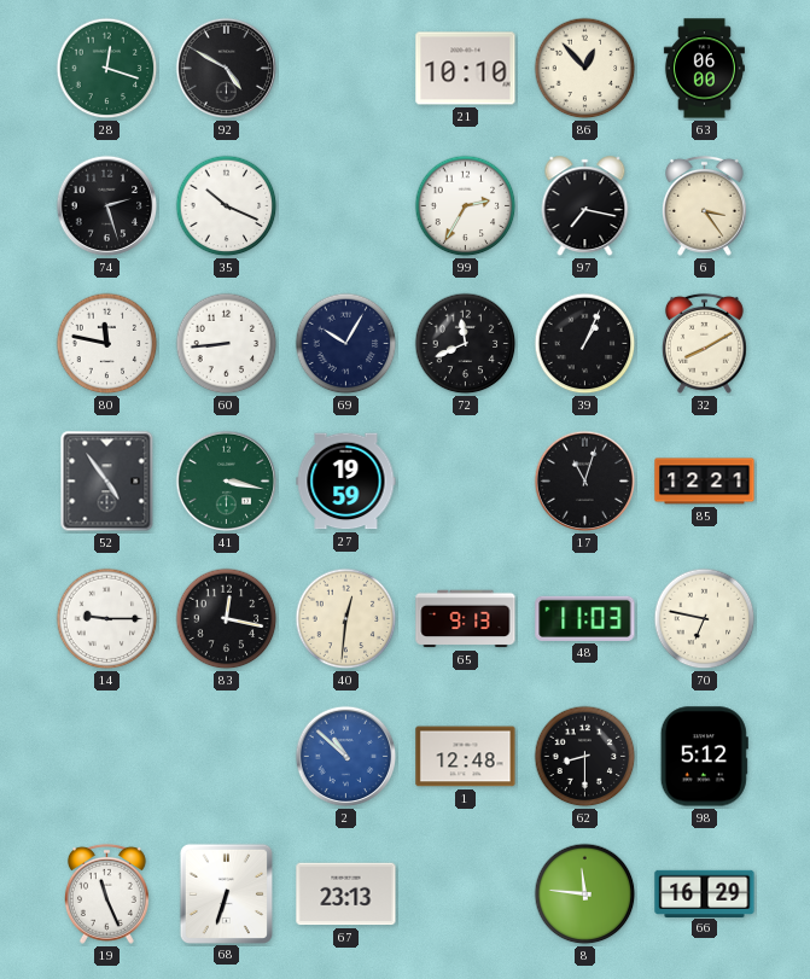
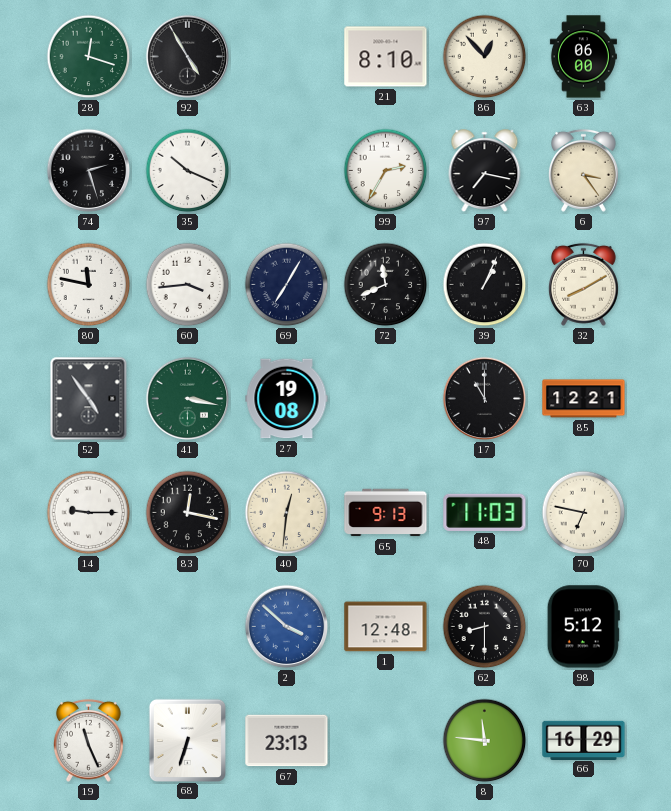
92: 4:50 -> 4:55 (188, 57)
21: 10:10 -> 8:10 (386, 57)
60: 8:44 -> 3:44 (188, 285)
69: 10:05 -> 7:05 (287, 285)
27: 19:59 -> 19:08 (287, 399)
17: 11:03 -> 11:00 (485, 399)
2: 10:52 -> 3:52 (287, 627)
